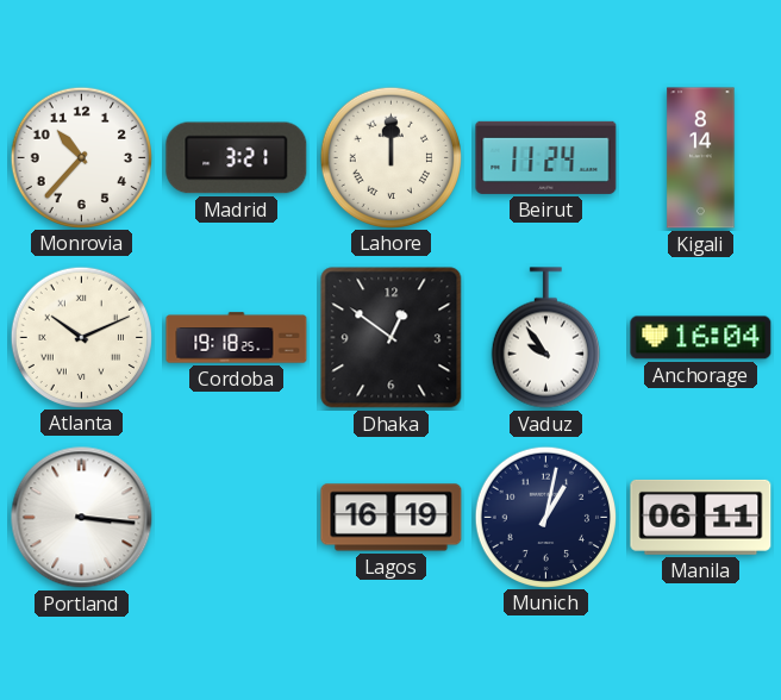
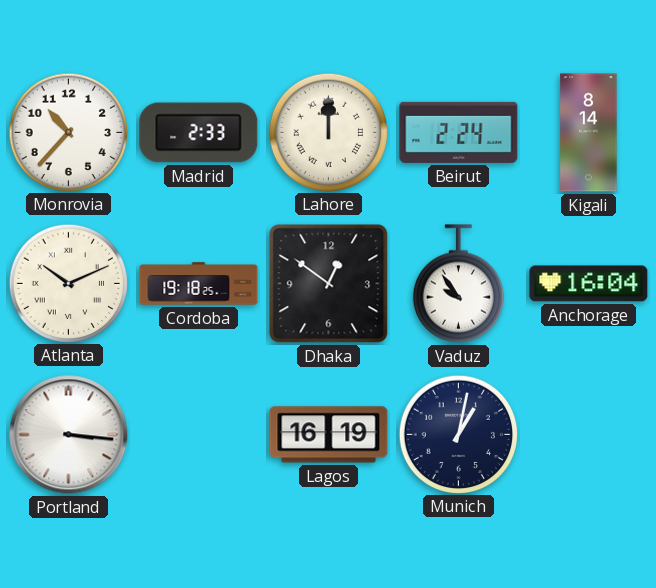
Madrid: 3:21 -> 2:33 (199, 133)
Beirut: 11:24 -> 2:24 (459, 132)
Manila: 06:11 -> none (701, 517)
